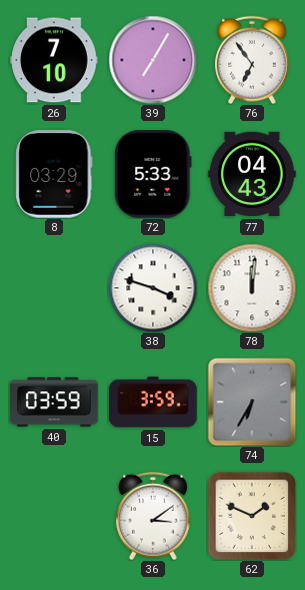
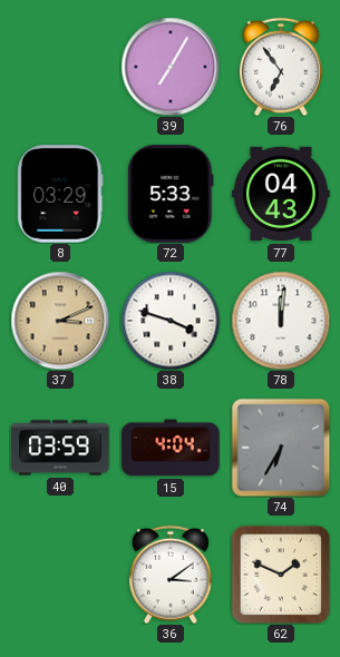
26: 7:10 -> none (54, 60)
37: none -> 3:11 (60, 321)
15: 3:59 -> 4:04 (171, 448)
